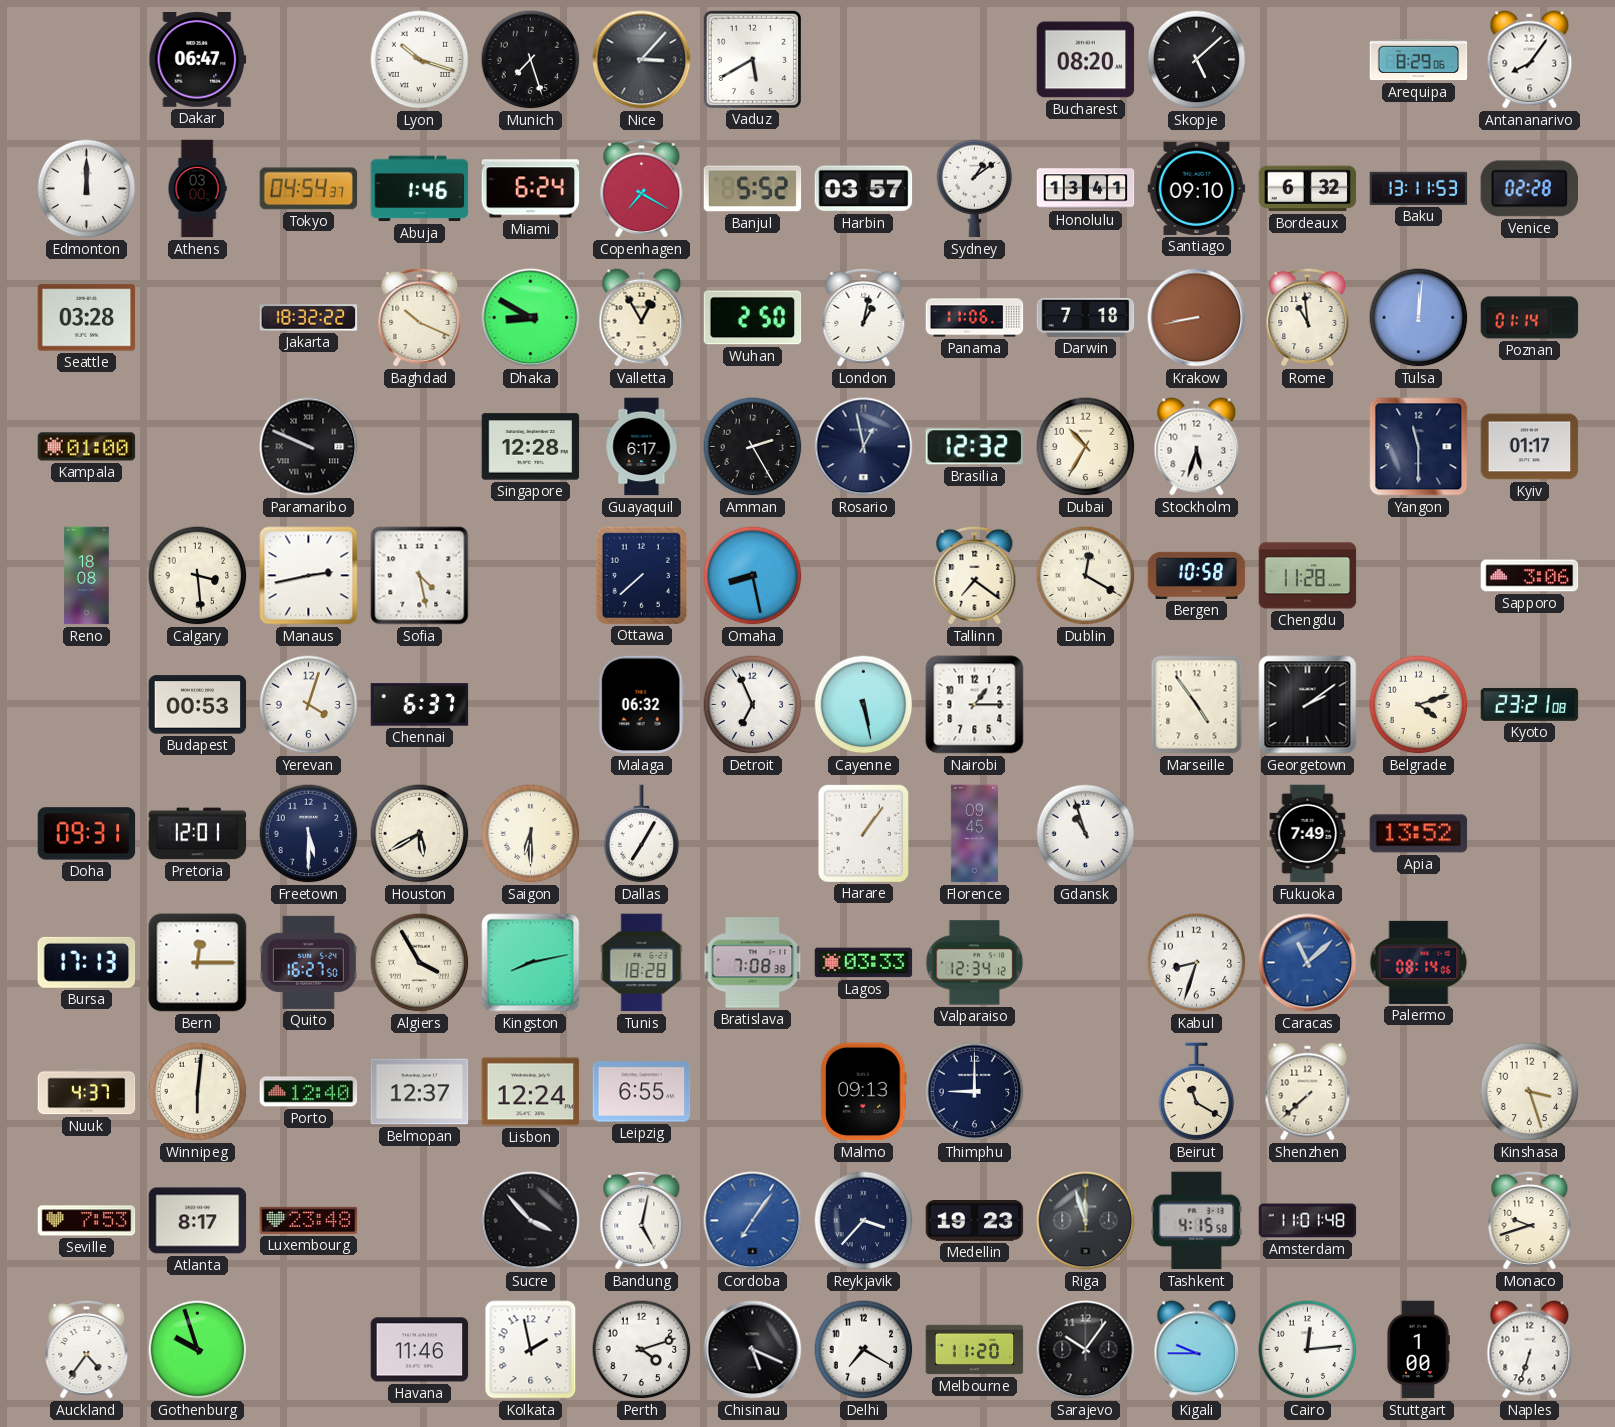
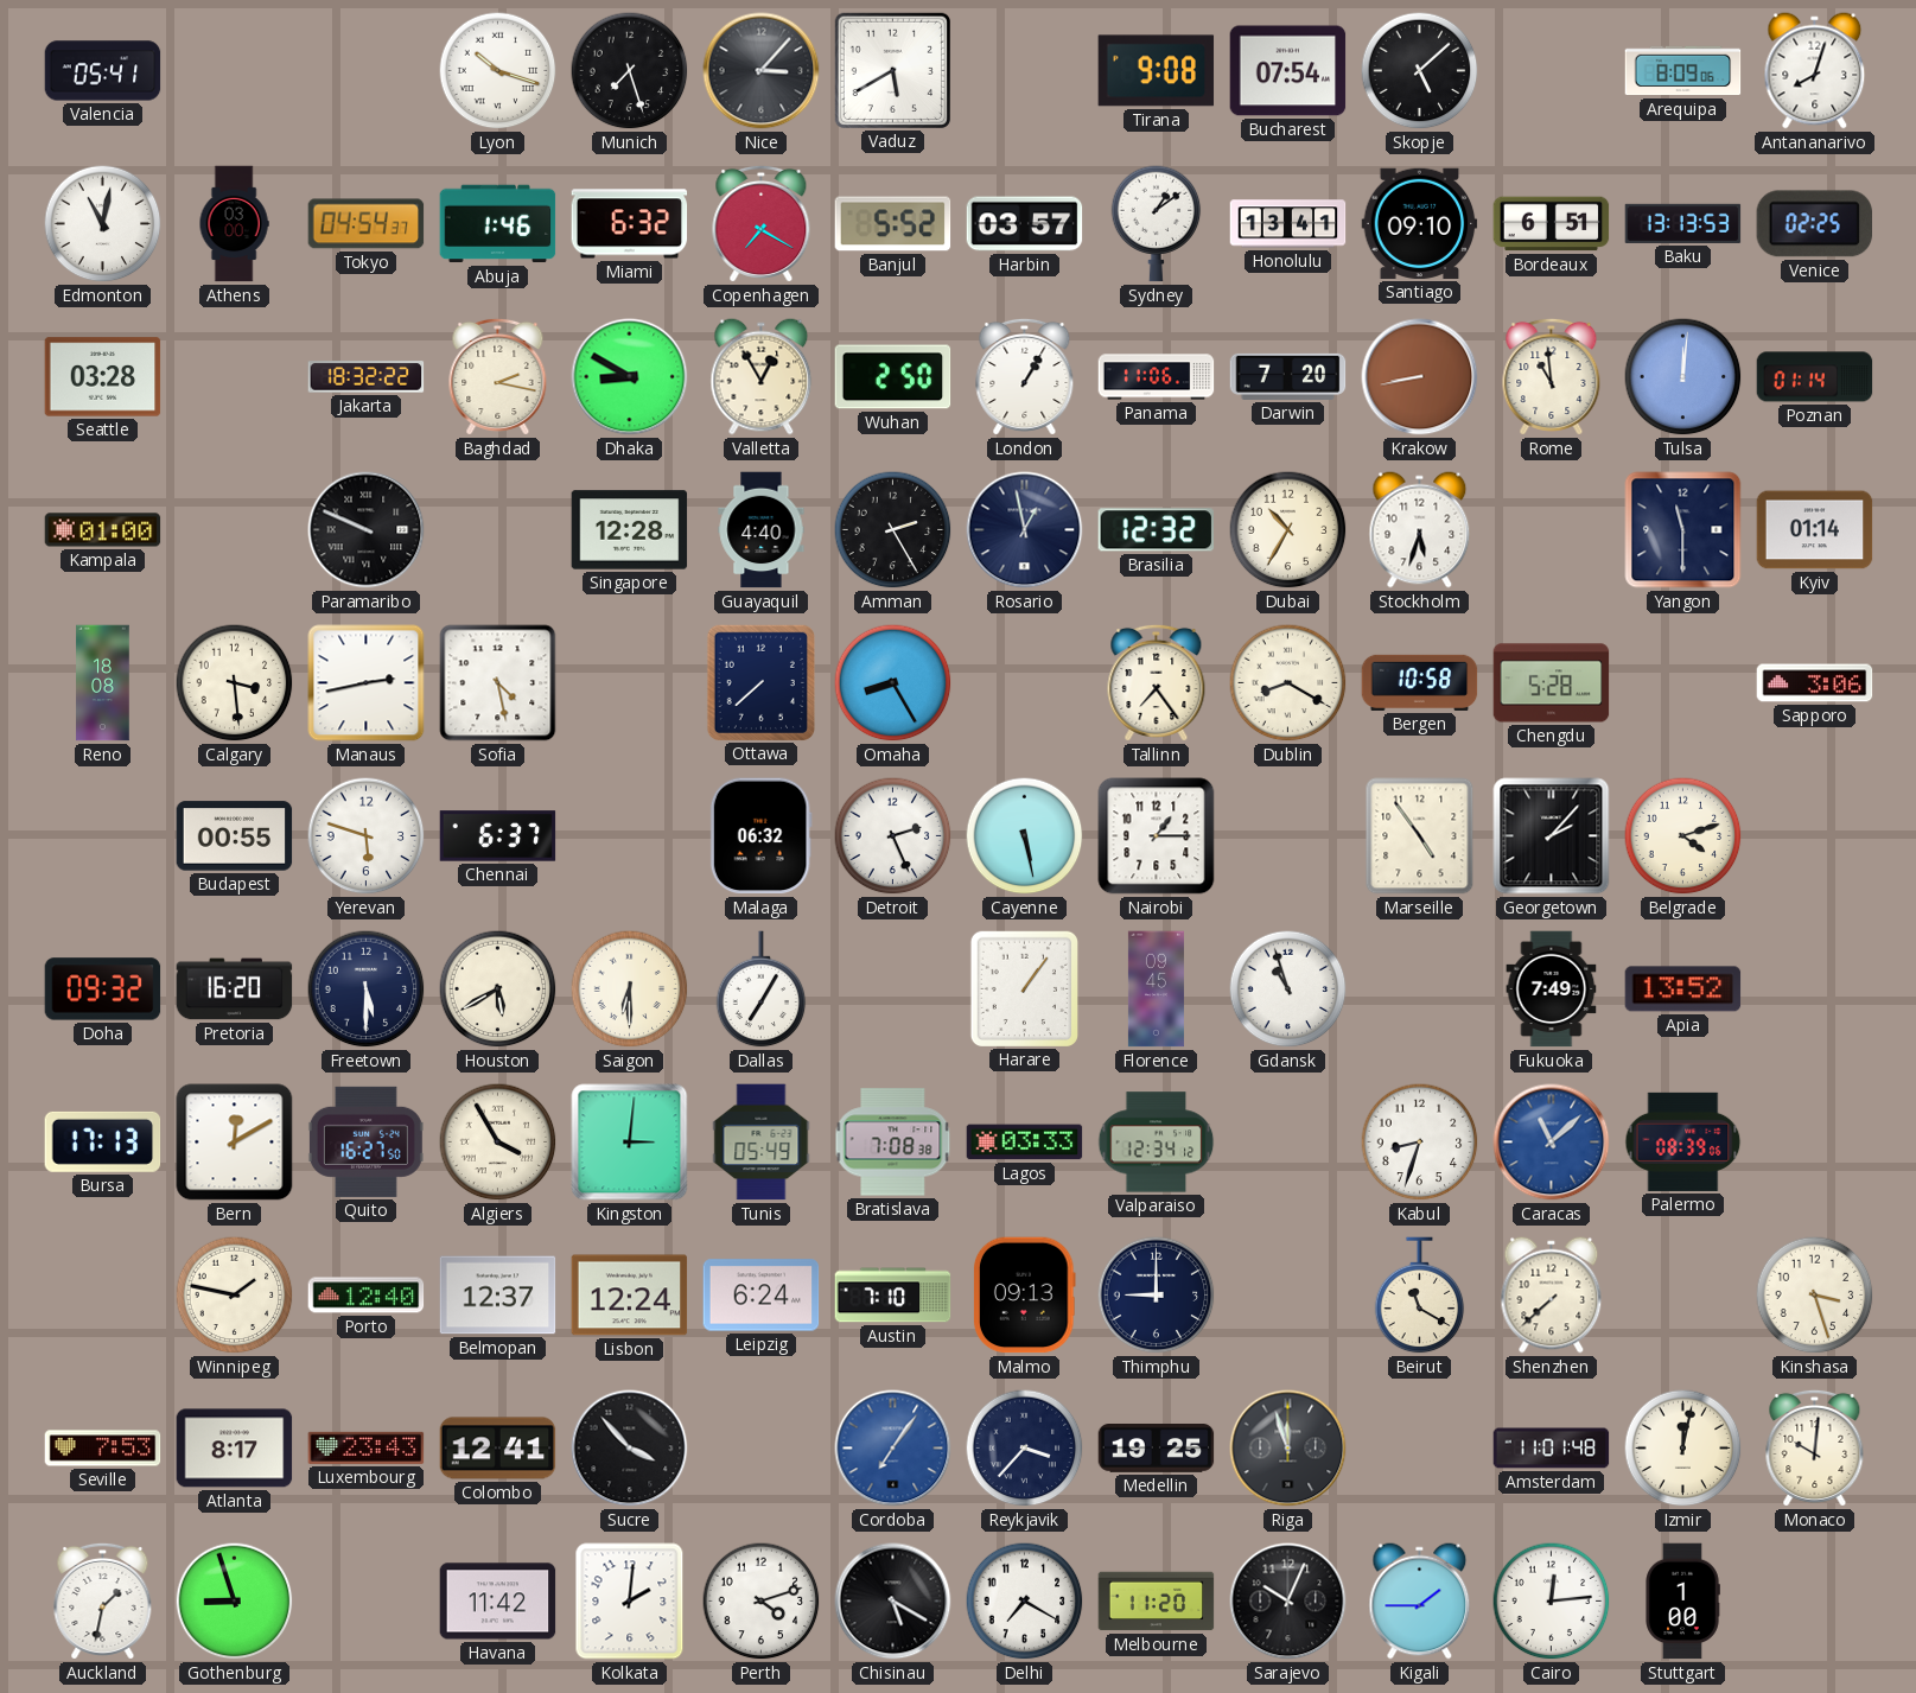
Valencia: none -> 05:41 (103, 71)
Dakar: 06:47 -> none (198, 60)
Tirana: none -> 9:08 (1157, 71)
Bucharest: 08:20 -> 07:54 (1288, 71)
Arequipa: 8:29 -> 8:09 (1683, 71)
Antananarivo: 8:06 -> 8:03 (1815, 71)
Edmonton: 12:00 -> 11:02 (103, 224)
Miami: 6:24 -> 6:32 (630, 224)
Bordeaux: 6:32 -> 6:51 (1552, 224)
Baku: 13:11 -> 13:13 (1683, 223)
Venice: 02:28 -> 02:25 (1814, 224)
Baghdad: 10:19 -> 2:17 (498, 376)
London: 1:02 -> 1:05 (1025, 376)
Darwin: 7:18 -> 7:20 (1288, 376)
Guayaquil: 6:17 -> 4:40 (762, 530)
Kyiv: 01:17 -> 01:14 (1815, 530)
Omaha: 8:28 -> 8:25 (893, 683)
Tallinn: 7:21 -> 7:24 (1157, 682)
Dublin: 12:20 -> 8:20 (1288, 683)
Chengdu: 11:28 -> 5:28 (1552, 683)
Budapest: 00:53 -> 00:55 (235, 836)
Yerevan: 4:03 -> 5:48 (367, 836)
Detroit: 6:56 -> 2:26 (893, 836)
Georgetown: 2:09 -> 2:07 (1552, 836)
Kyoto: 23:21 -> none (1530, 704)
Doha: 09:31 -> 09:32 (103, 989)
Pretoria: 12:01 -> 16:20 (235, 989)
Bern: 12:15 -> 12:10 (235, 1143)
Kingston: 8:13 -> 3:01 (630, 1143)
Tunis: 18:28 -> 05:49 (762, 1143)
Palermo: 08:14 -> 08:39 (1683, 1141)
Nuuk: 4:37 -> none (87, 1092)
Winnipeg: 6:01 -> 1:47 (235, 1296)
Leipzig: 6:55 -> 6:24 (762, 1296)
Austin: none -> 7:10 (893, 1296)
Luxembourg: 23:48 -> 23:43 (367, 1447)
Colombo: none -> 12:41 (498, 1449)
Bandung: 5:02 -> none (642, 1220)
Medellin: 19:23 -> 19:25 (1157, 1449)
Tashkent: 4:15 -> none (1197, 1221)
Izmir: none -> 12:02 (1683, 1449)
Monaco: 9:42 -> 10:01 (1815, 1447)
Auckland: 4:36 -> 1:32 (103, 1600)
Gothenburg: 9:57 -> 8:57 (235, 1602)
Havana: 11:46 -> 11:42 (498, 1602)
Kolkata: 1:58 -> 2:01 (630, 1602)
Chisinau: 5:19 -> 5:20 (893, 1602)
Sarajevo: 10:06 -> 10:04 (1288, 1602)
Kigali: 9:45 -> 1:45 (1420, 1602)
Naples: 6:33 -> none (1530, 1350)
